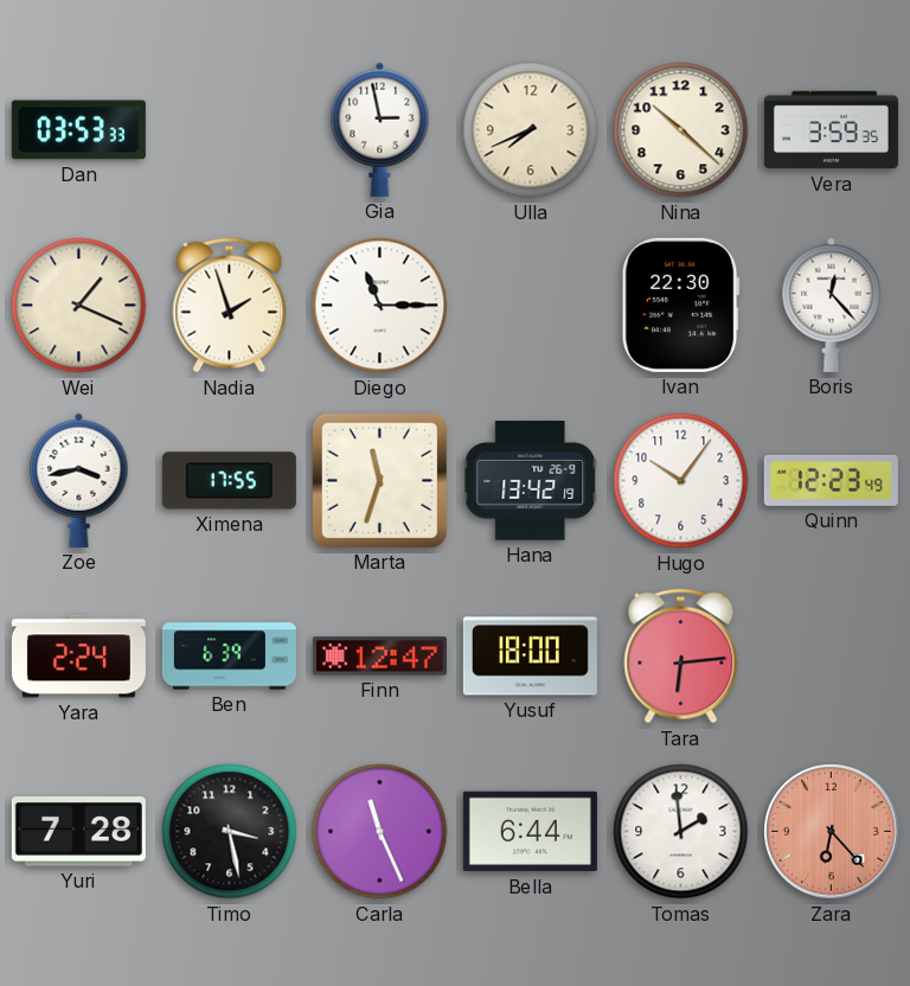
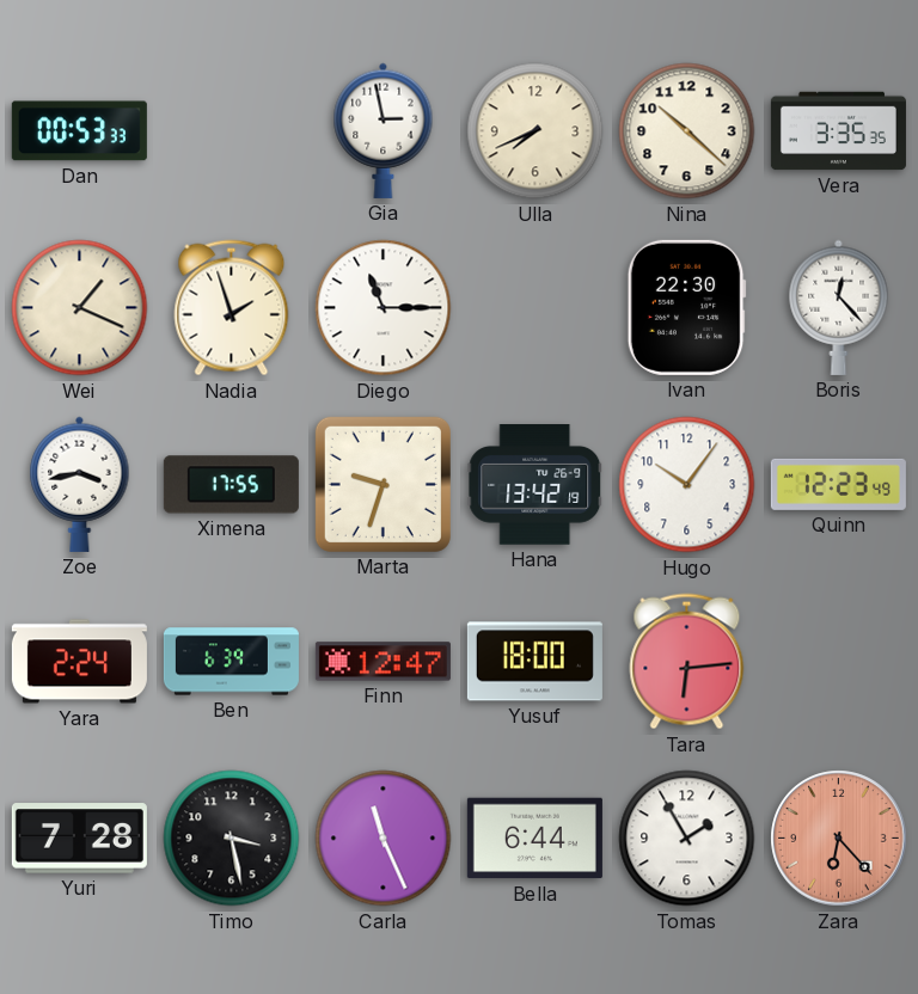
Dan: 03:53 -> 00:53 (79, 131)
Vera: 3:59 -> 3:35 (838, 131)
Marta: 11:33 -> 9:33 (382, 484)
Tomas: 1:59 -> 1:55 (687, 839)
